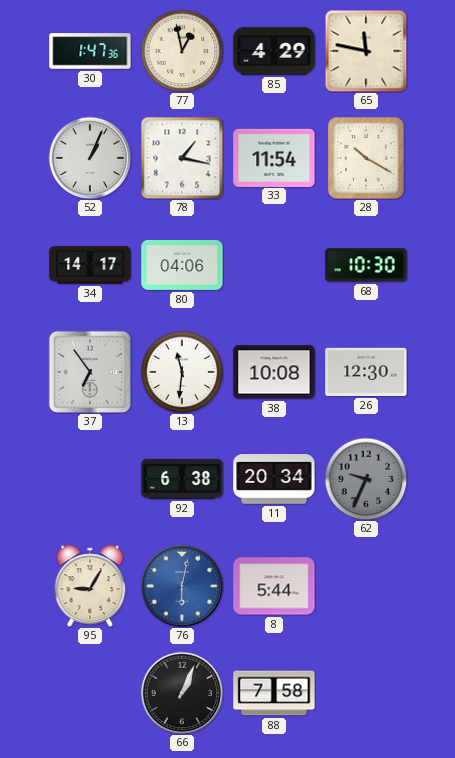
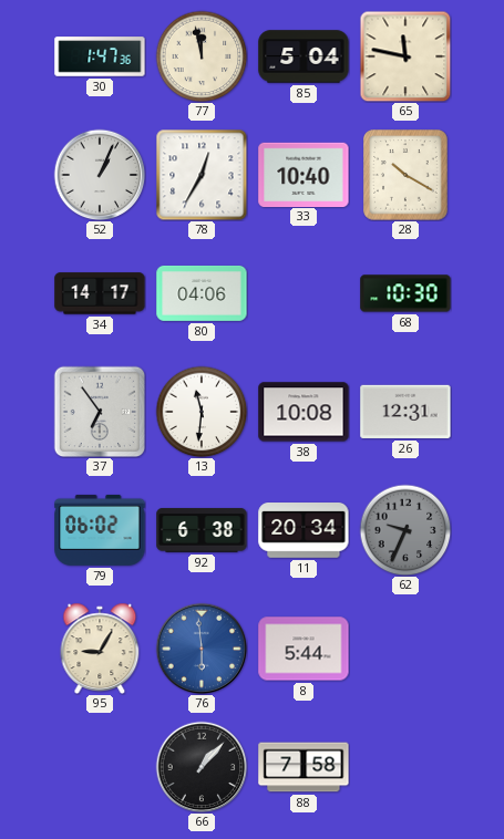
77: 12:58 -> 11:58 (202, 56)
85: 4:29 -> 5:04 (304, 56)
78: 1:17 -> 12:35 (202, 175)
33: 11:54 -> 10:40 (304, 174)
26: 12:30 -> 12:31 (405, 412)
79: none -> 06:02 (100, 530)
76: 6:02 -> 5:59 (202, 649)
66: 1:04 -> 1:07 (202, 767)
